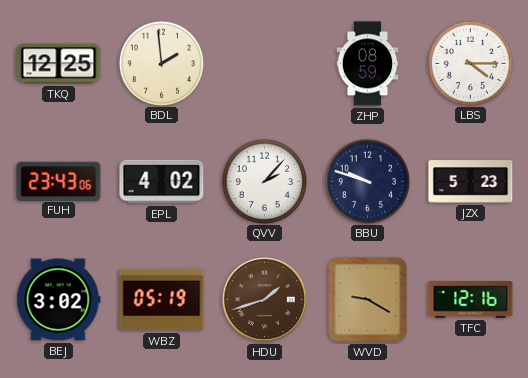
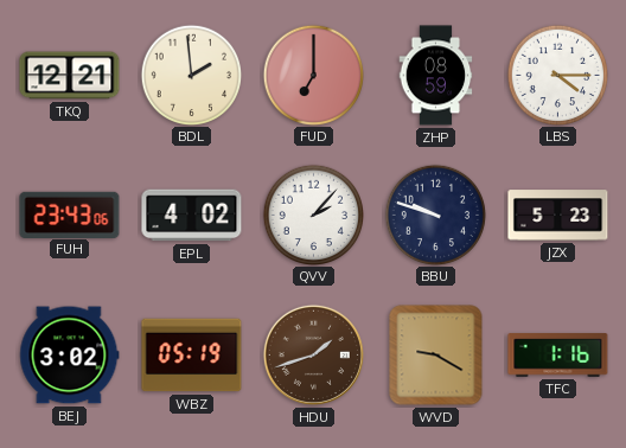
TKQ: 12:25 -> 12:21 (70, 76)
FUD: none -> 7:00 (313, 75)
TFC: 12:16 -> 1:16 (558, 356)
